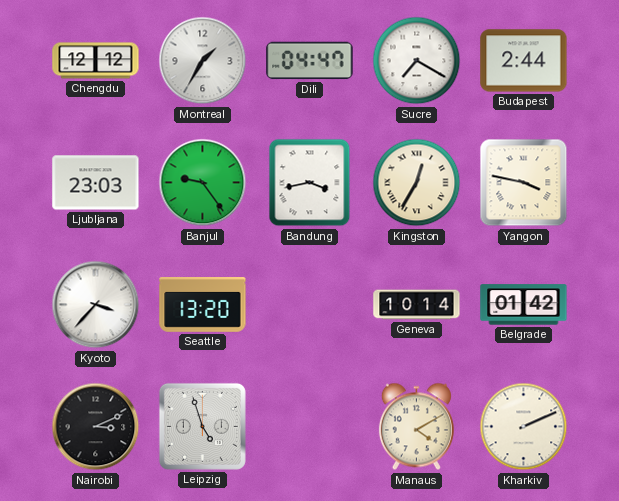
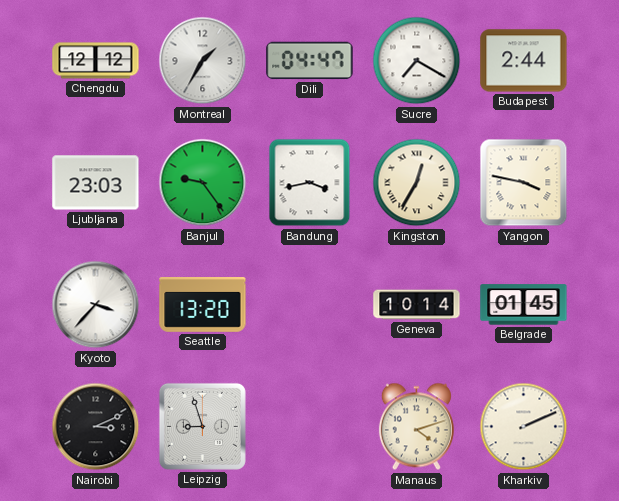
Belgrade: 01:42 -> 01:45 (524, 305)
Leipzig: 4:57 -> 8:57 (202, 426)
Manaus: 4:10 -> 4:12 (416, 427)
